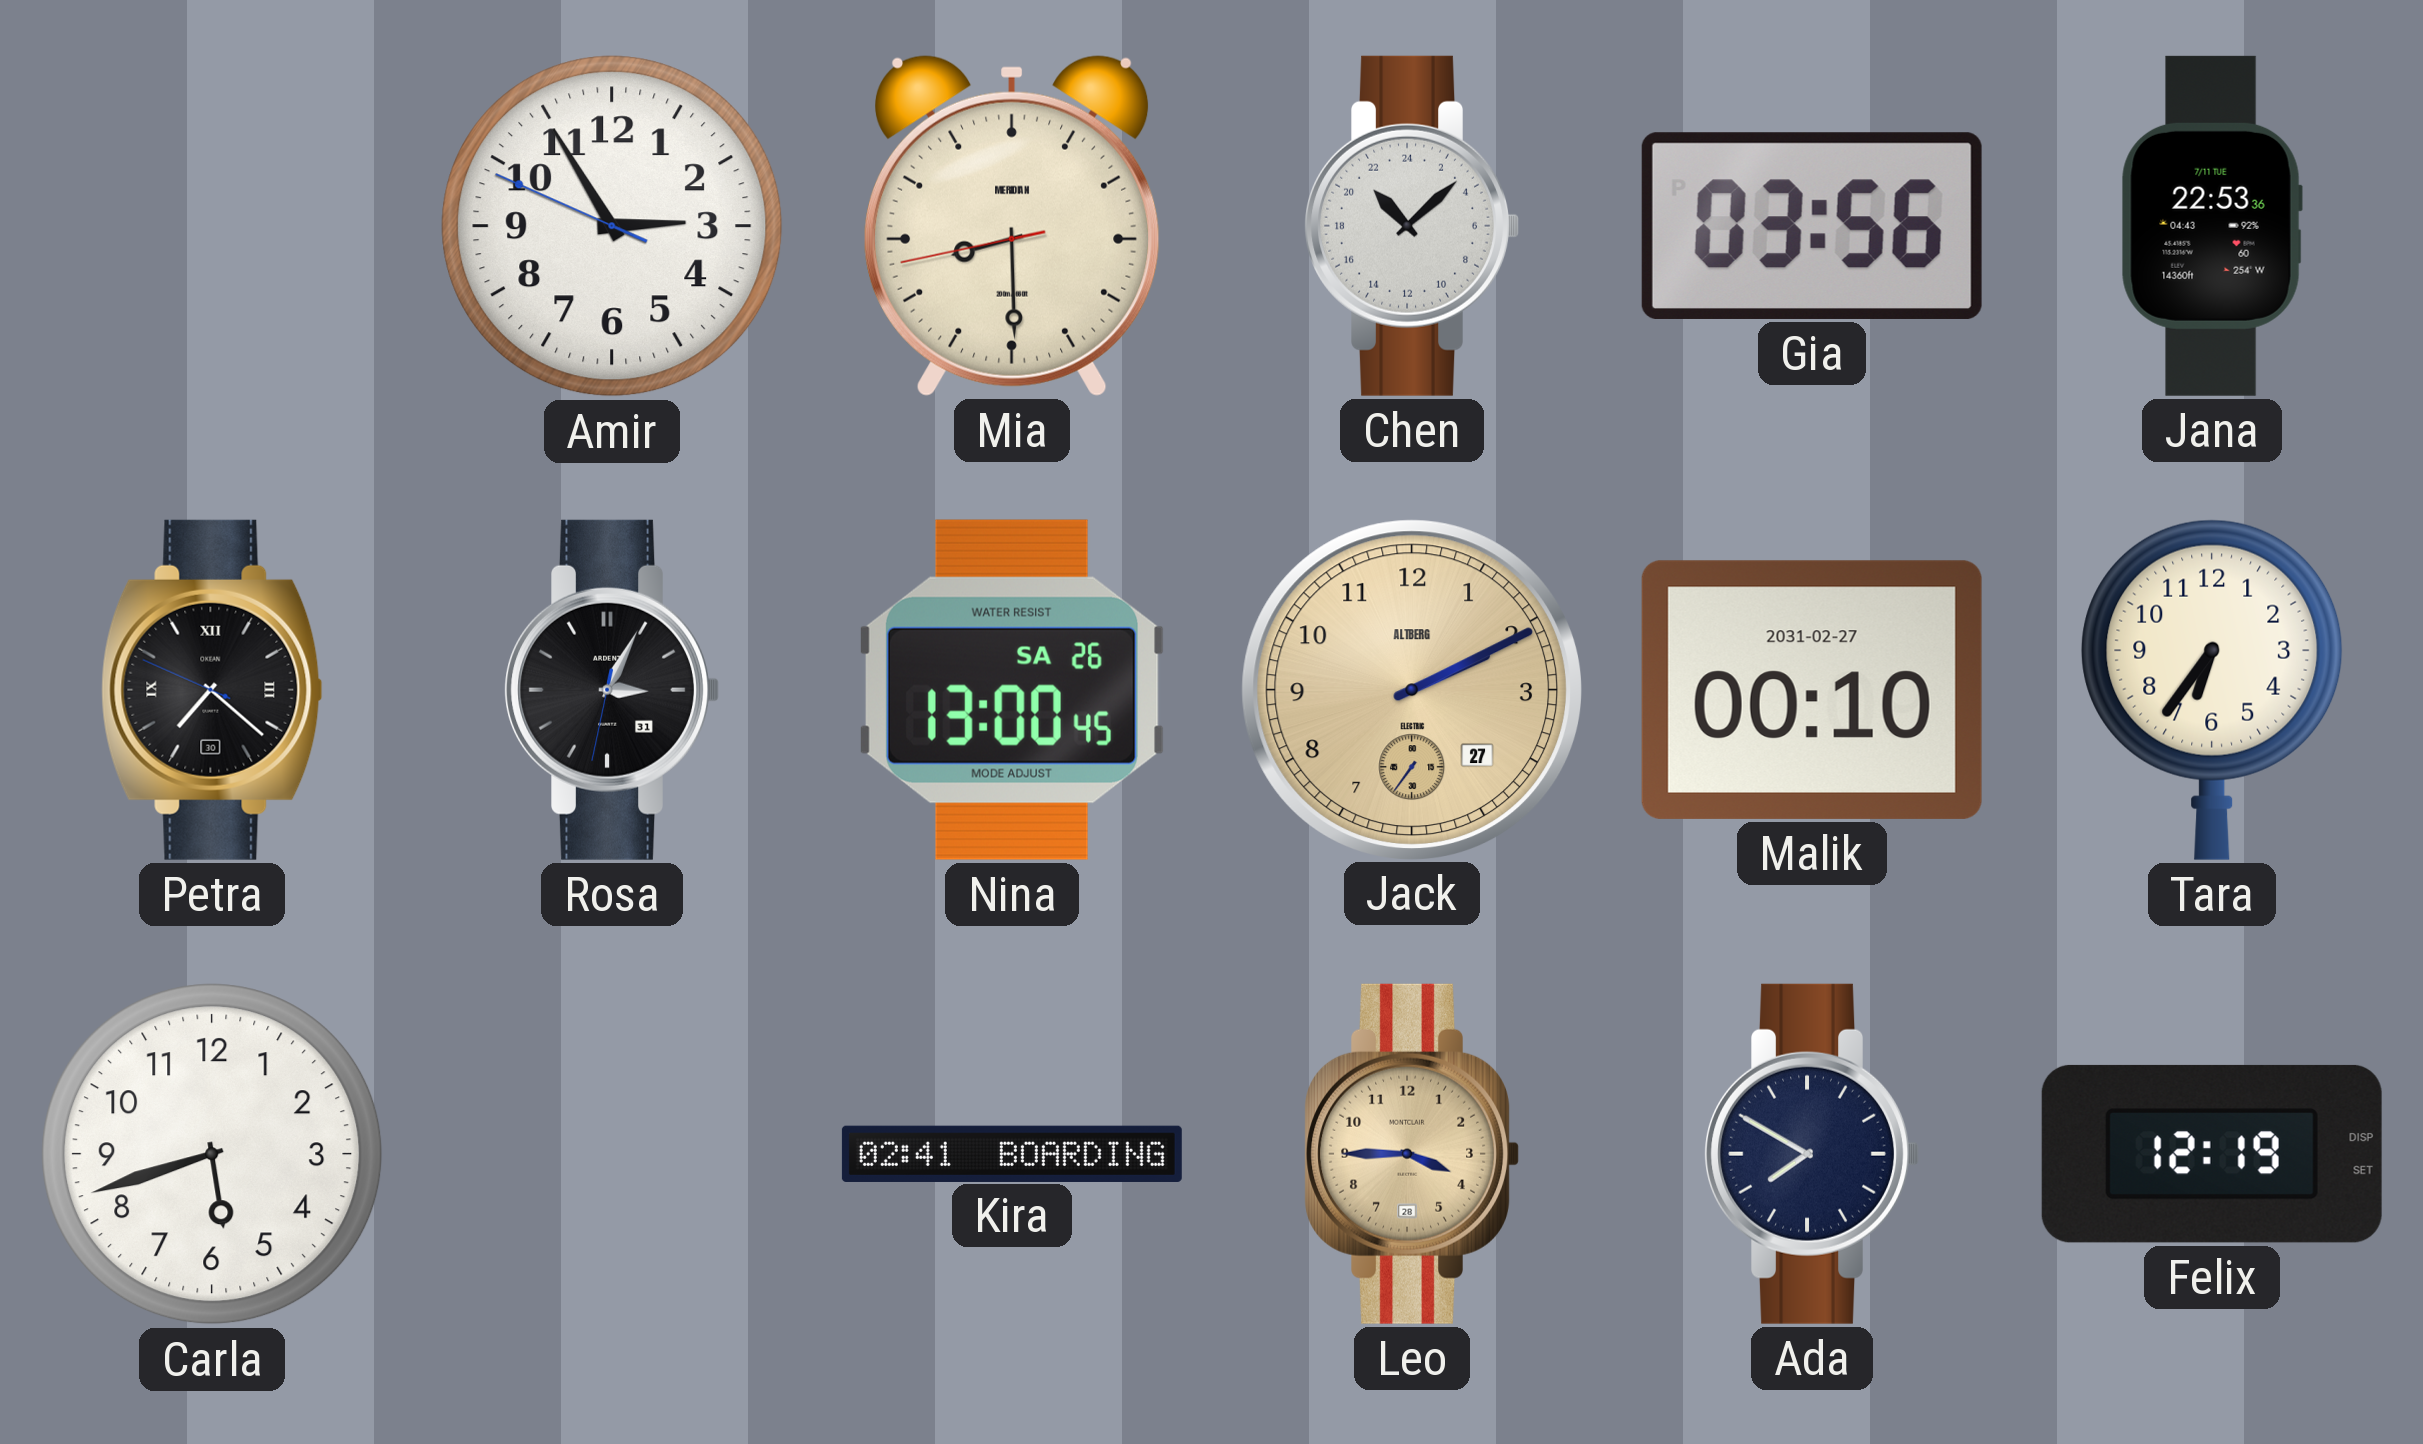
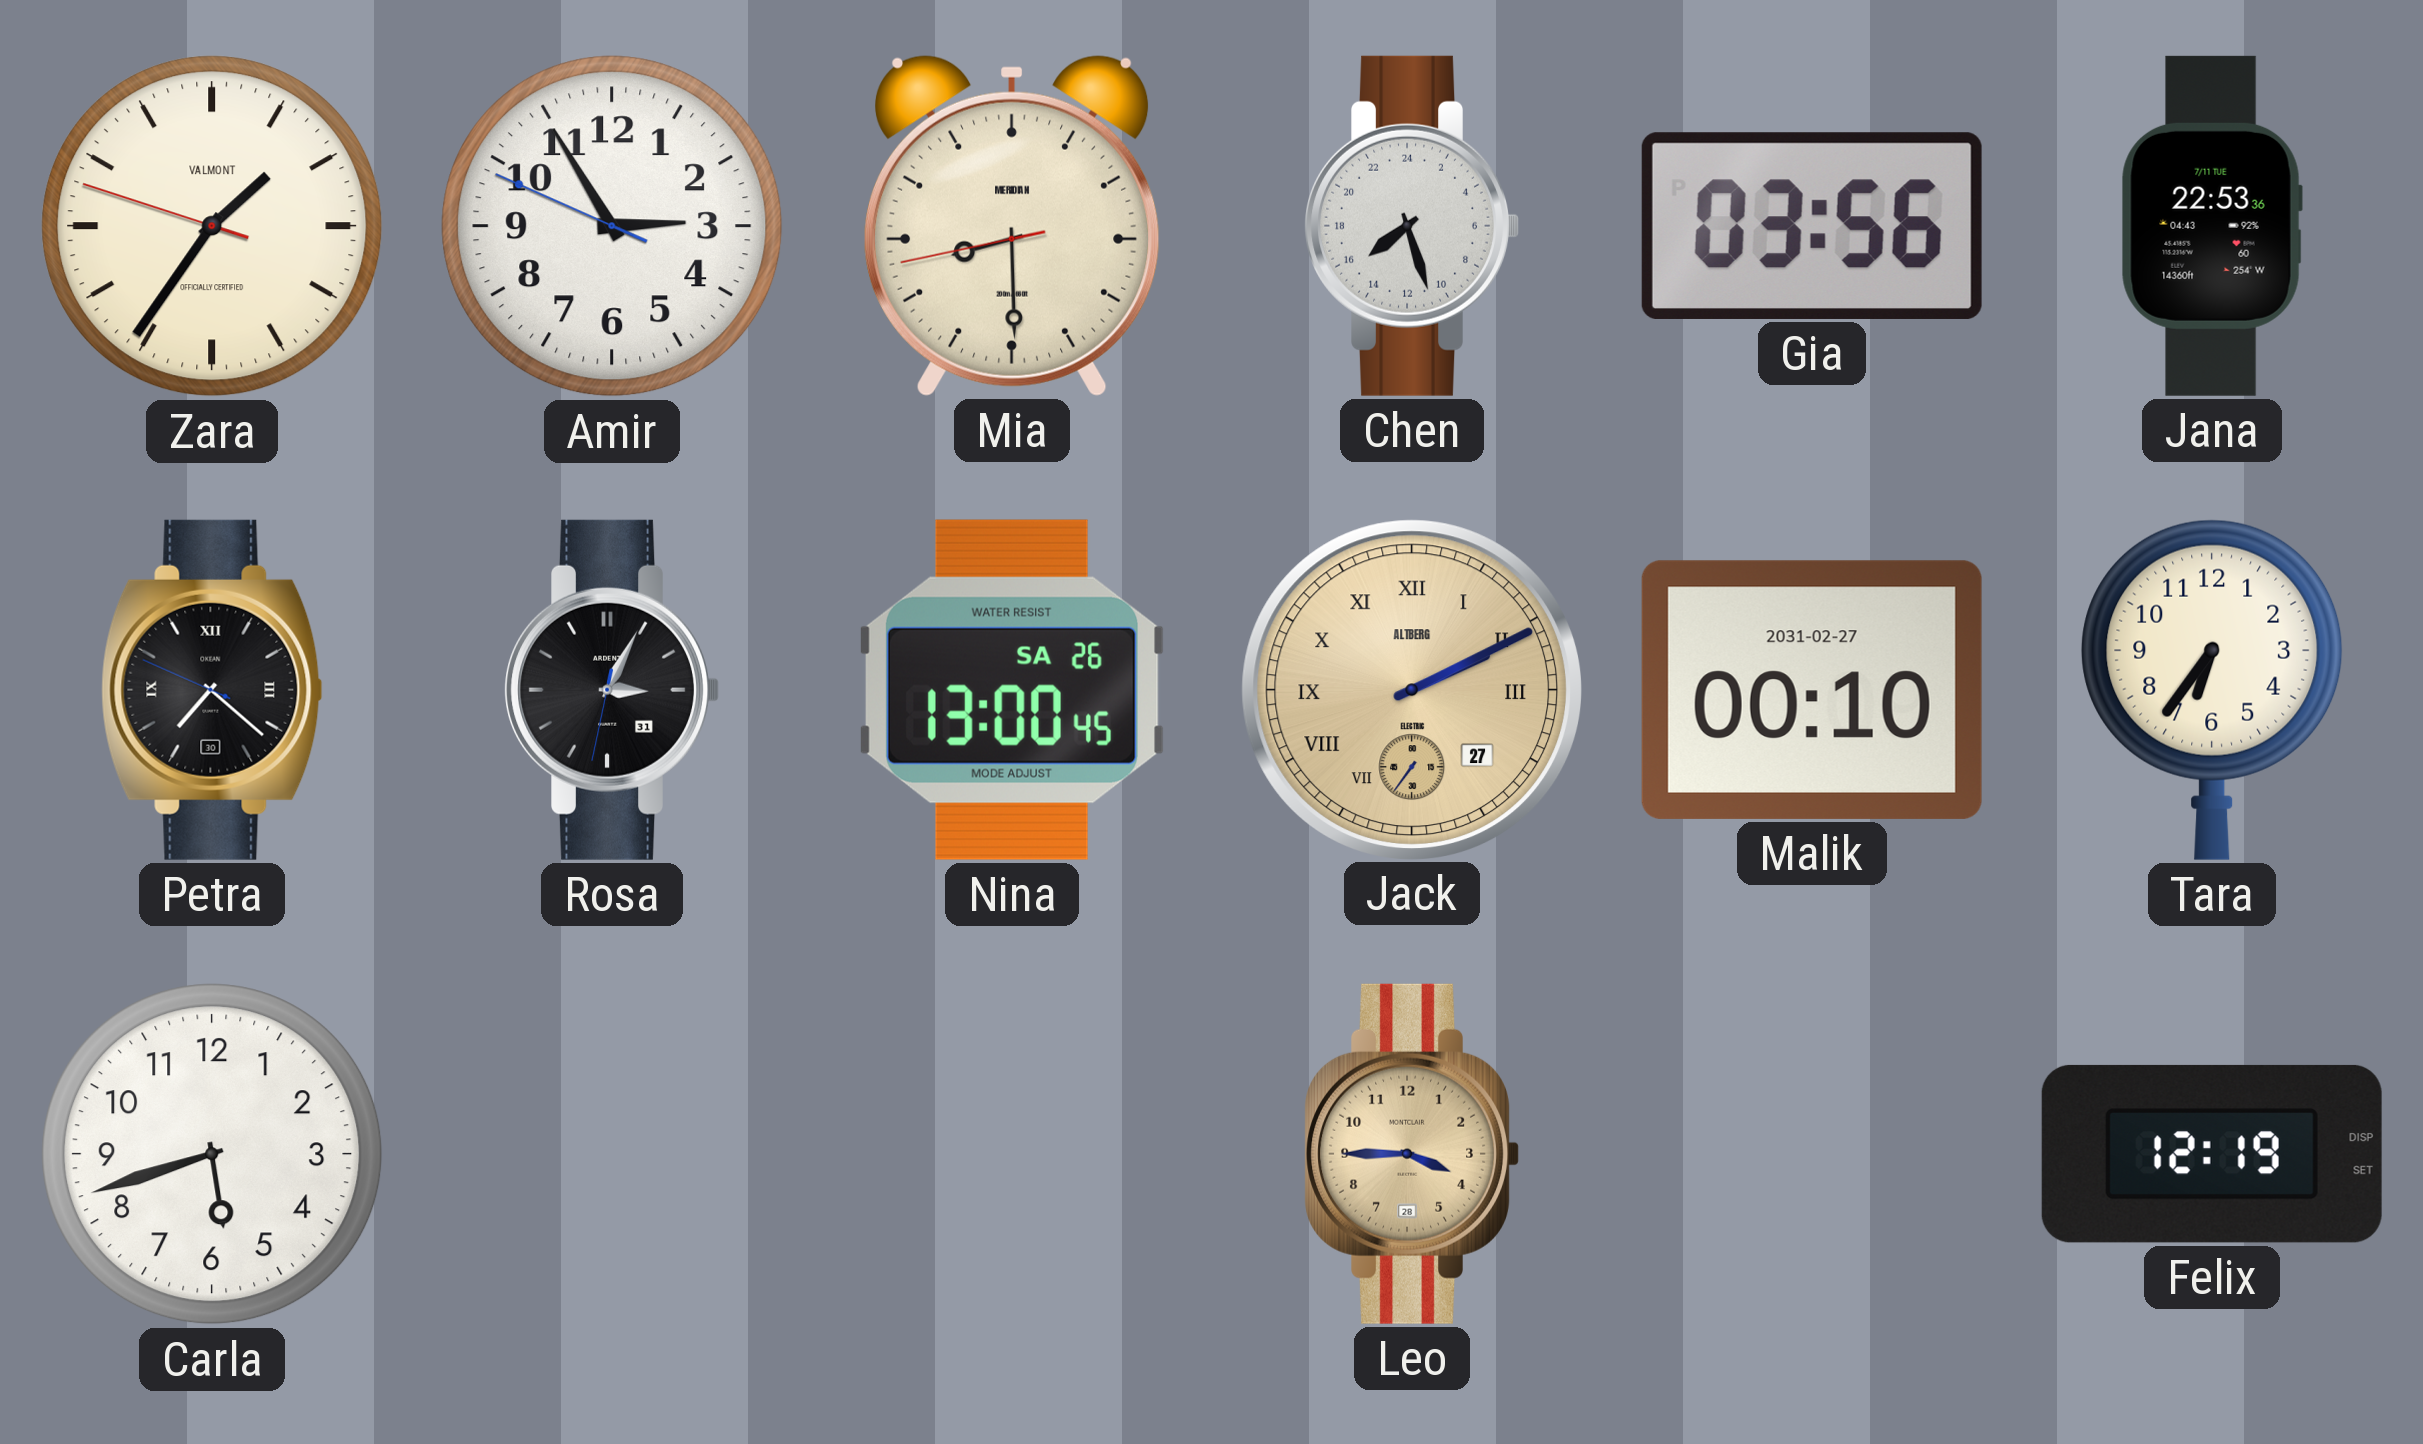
Zara: none -> 1:35 (212, 226)
Chen: 21:08 -> 15:27 (1412, 226)
Jack numerals: Arabic -> Roman (1411, 689)
Kira: 02:41 -> none (1012, 1153)
Ada: 7:50 -> none (1812, 1154)
